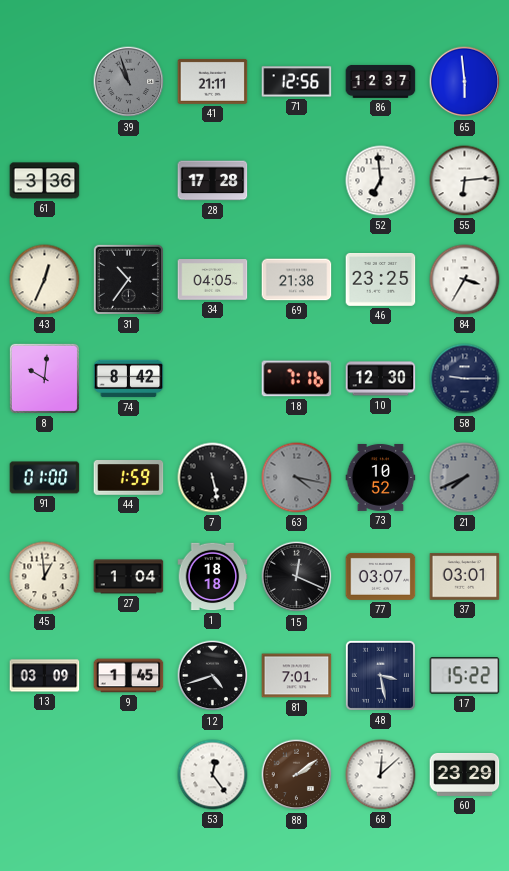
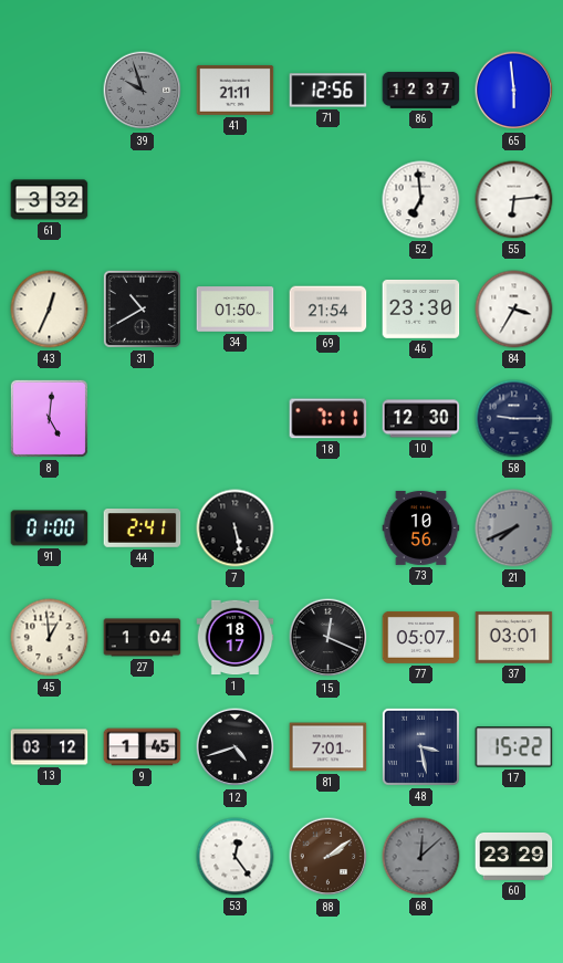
39: 10:57 -> 9:57 (143, 91)
61: 3:36 -> 3:32 (50, 200)
28: 17:28 -> none (213, 181)
31: 10:36 -> 10:40 (142, 308)
34: 04:05 -> 01:50 (236, 310)
69: 21:38 -> 21:54 (329, 310)
46: 23:25 -> 23:30 (421, 308)
8: 10:01 -> 5:01 (49, 418)
74: 8:42 -> none (129, 379)
18: 7:16 -> 7:11 (329, 419)
44: 1:59 -> 2:41 (143, 528)
63: 4:17 -> none (297, 478)
73: 10:52 -> 10:56 (421, 527)
1: 18:18 -> 18:17 (236, 638)
77: 03:07 -> 05:07 (421, 637)
13: 03:09 -> 03:12 (50, 747)
68 dial: white -> grey (421, 857)
